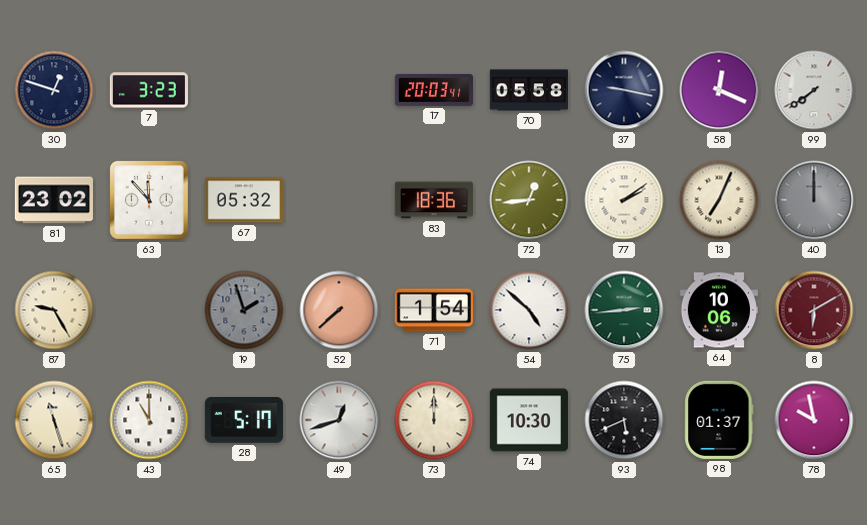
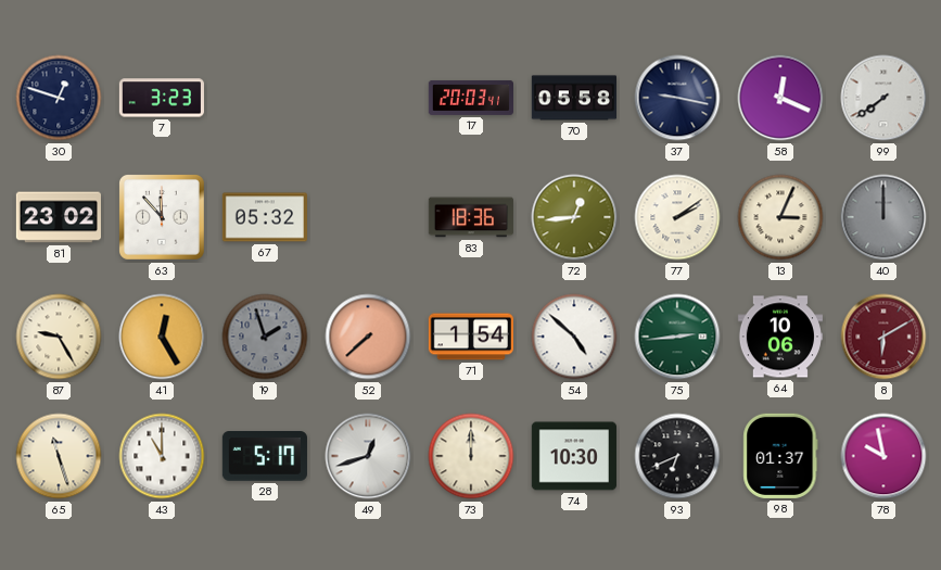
13: 7:04 -> 3:04 (780, 217)
41: none -> 12:25 (162, 337)
93: 5:41 -> 6:41 (677, 456)
